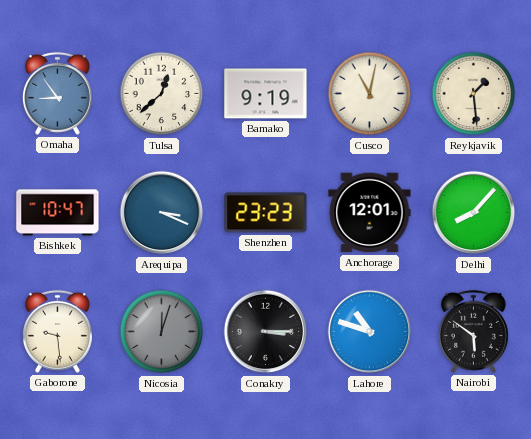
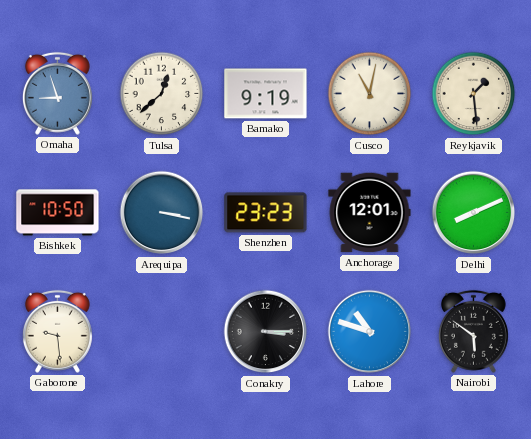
Omaha: 8:54 -> 8:57 (57, 93)
Bishkek: 10:47 -> 10:50 (58, 213)
Arequipa: 3:19 -> 3:17 (162, 213)
Delhi: 8:07 -> 8:11 (474, 213)
Nicosia: 12:03 -> none (162, 332)
